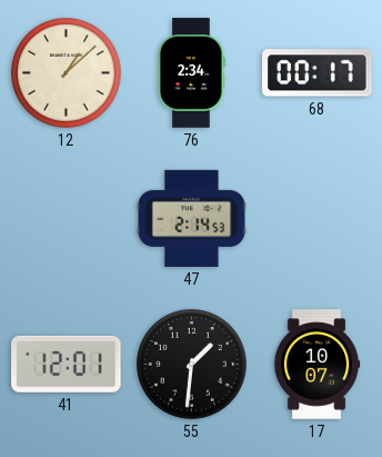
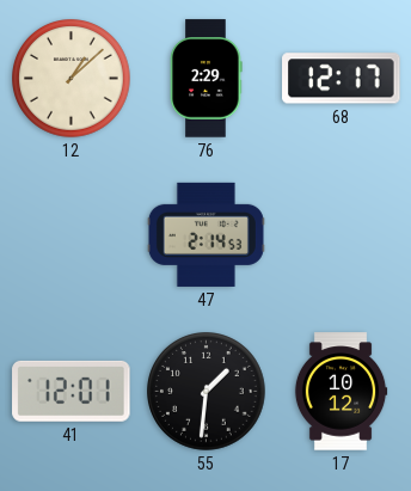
76: 2:34 -> 2:29 (205, 79)
68: 00:17 -> 12:17 (342, 79)
17: 10:07 -> 10:12 (341, 392)
